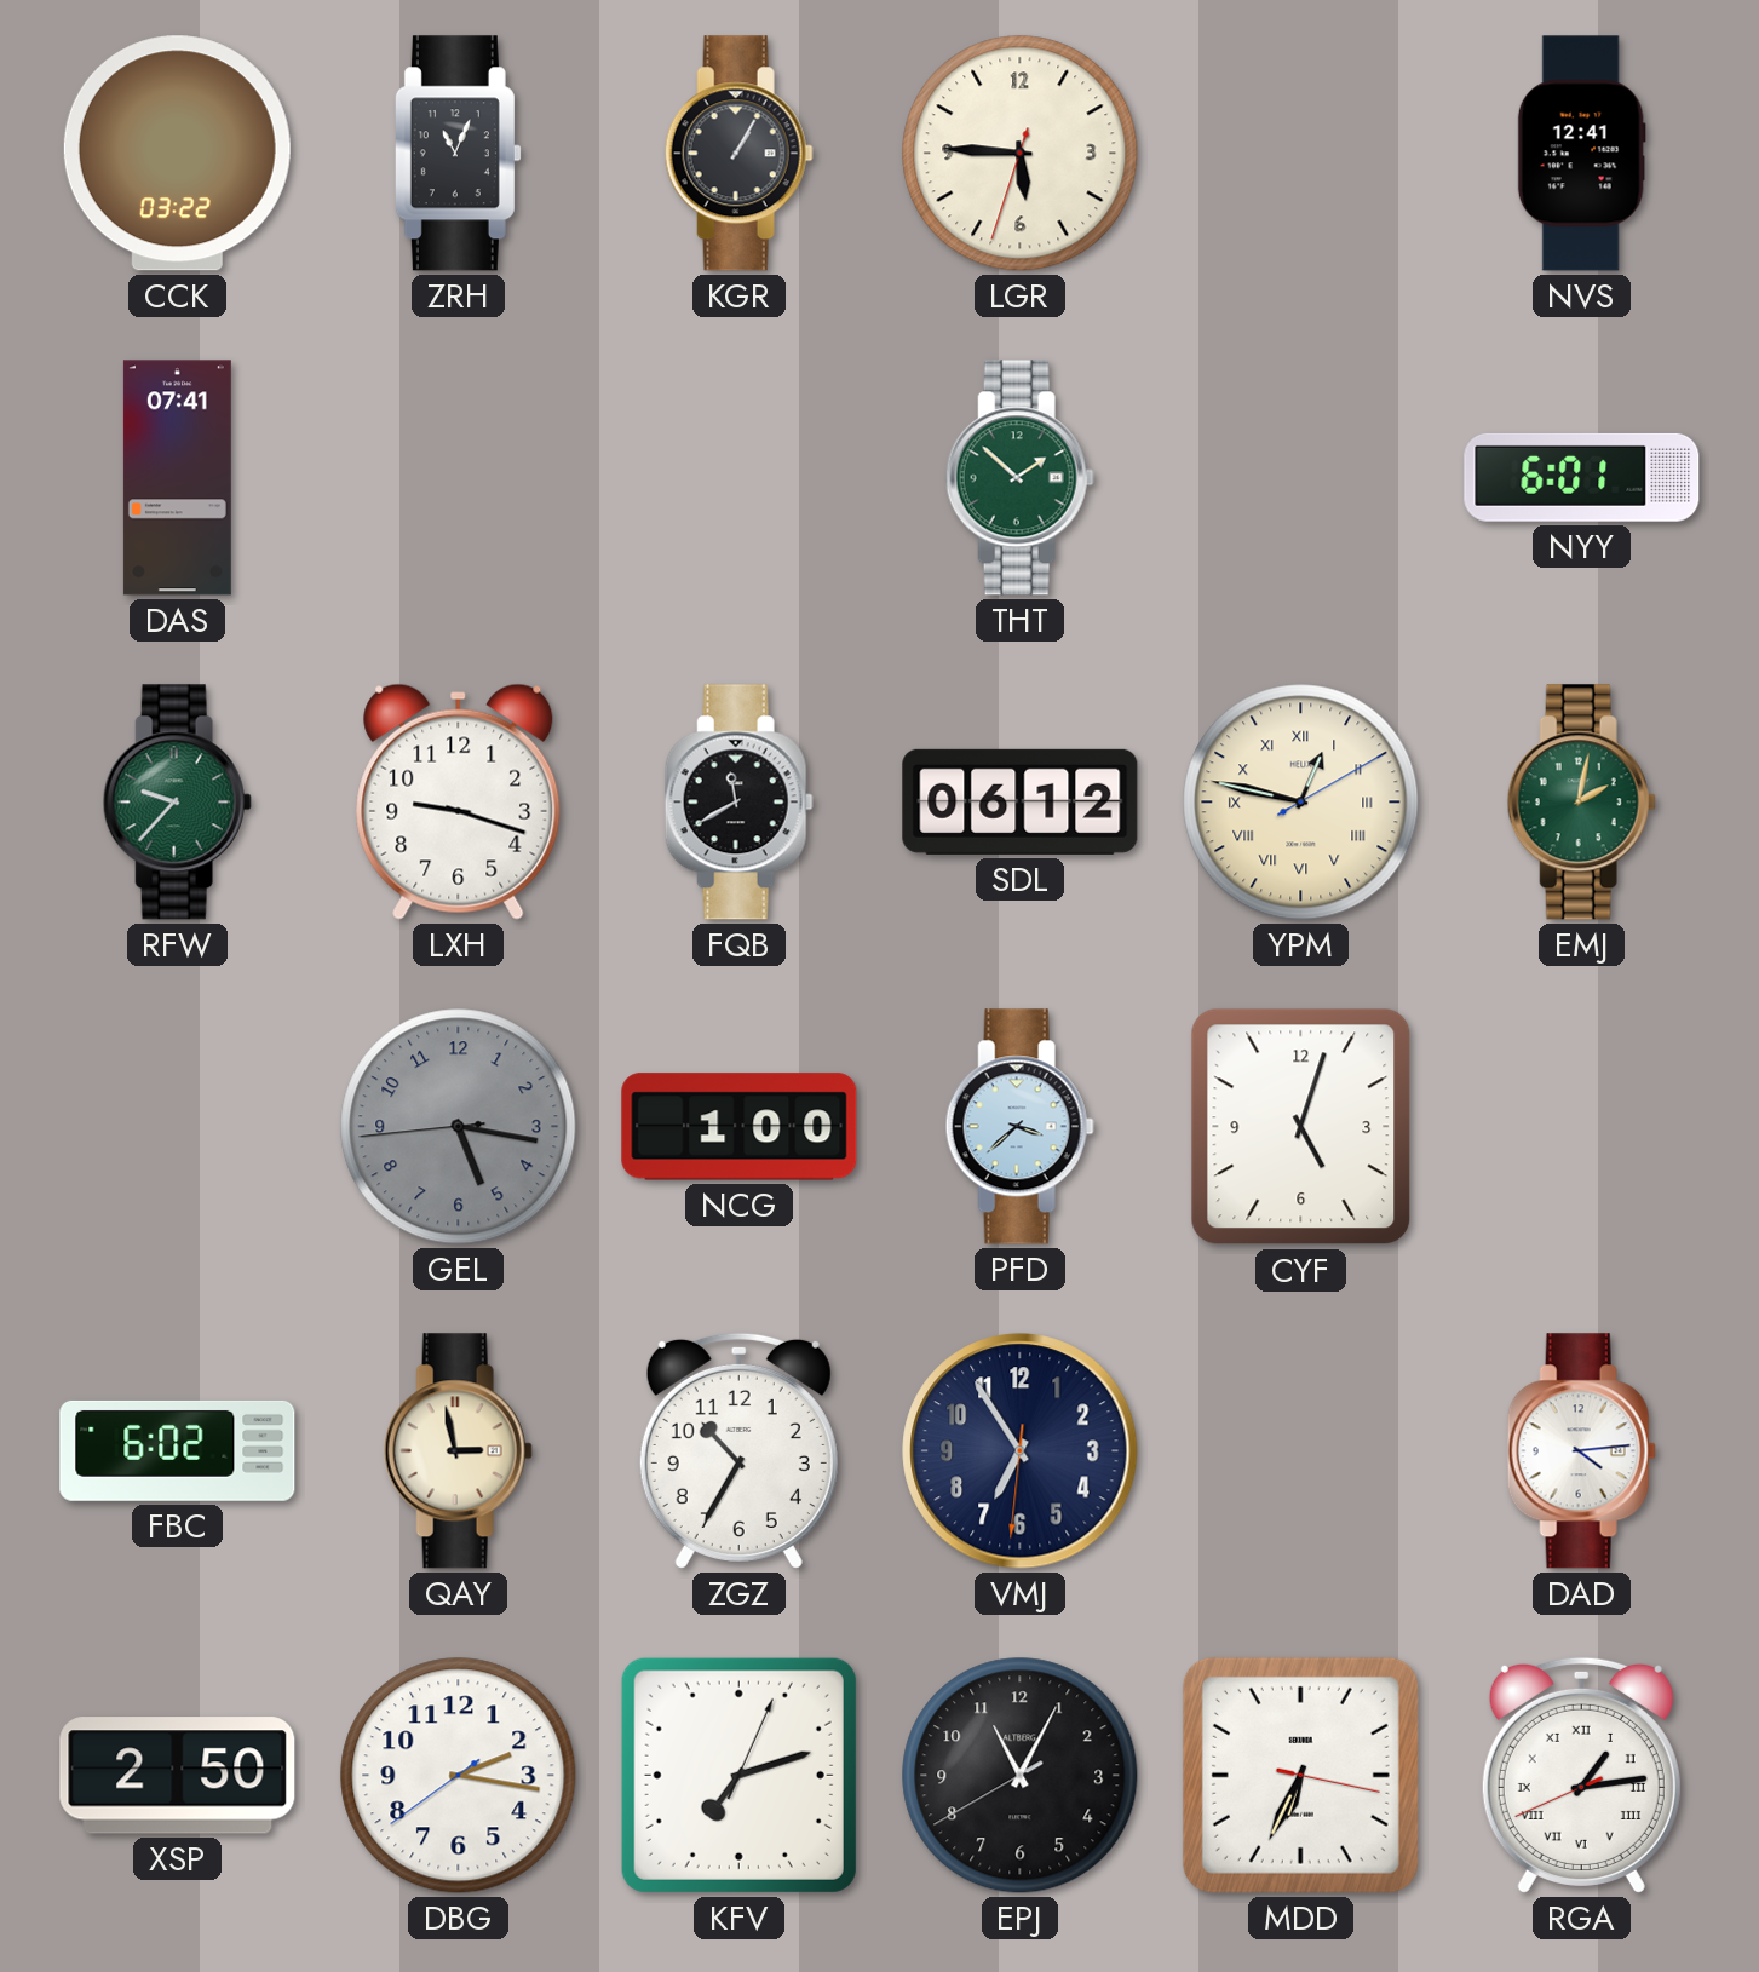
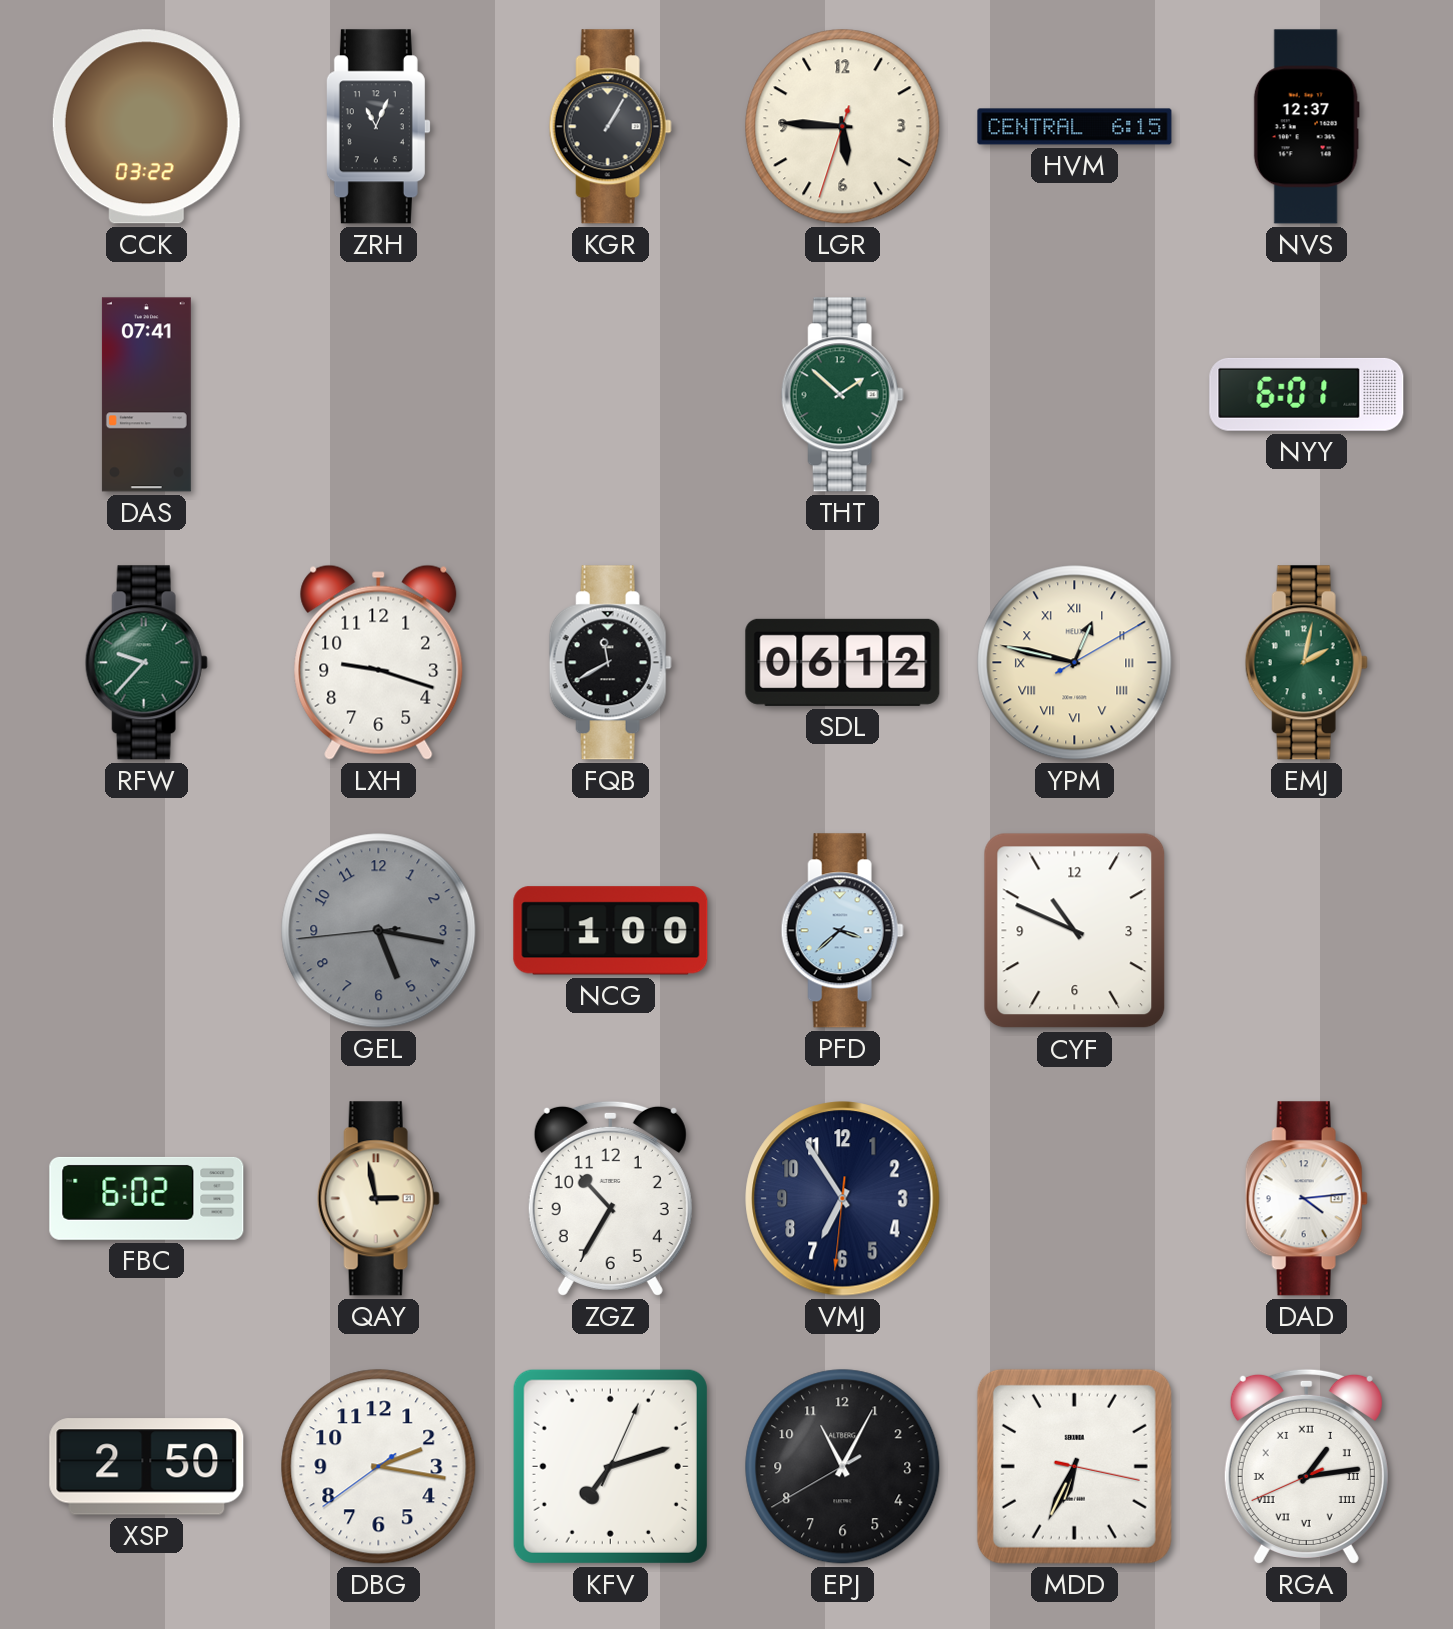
HVM: none -> 6:15 (1075, 127)
NVS: 12:41 -> 12:37 (1306, 127)
CYF: 5:03 -> 10:49 (1075, 931)
